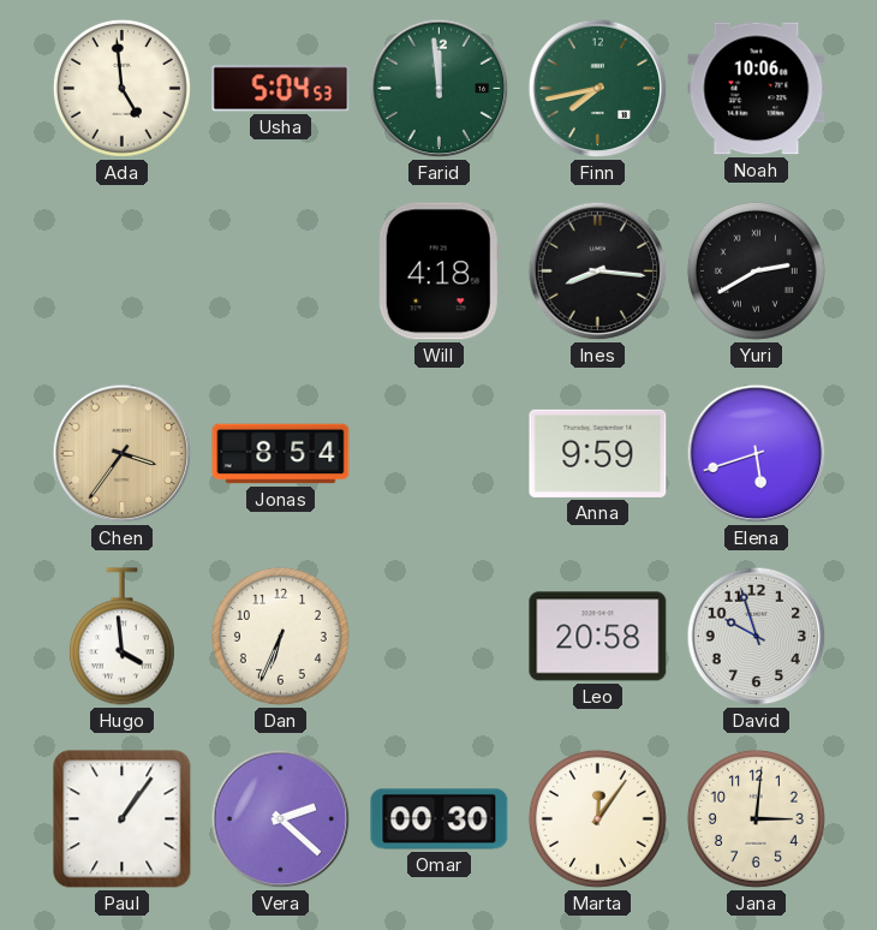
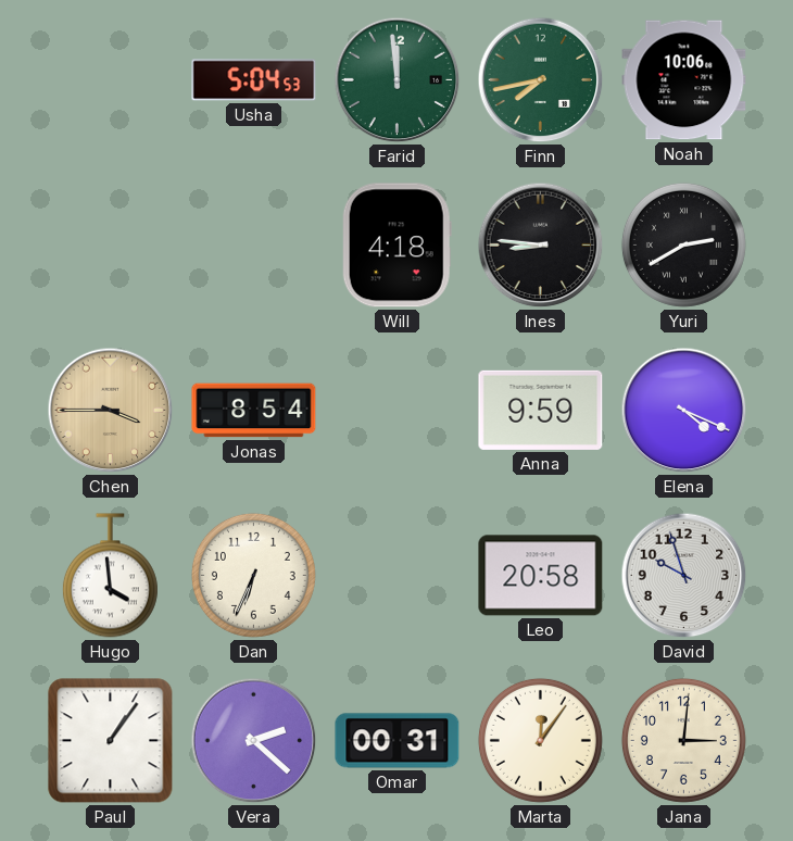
Ada: 4:59 -> none (121, 88)
Ines: 8:16 -> 8:46 (541, 246)
Chen: 3:36 -> 3:45 (111, 411)
Elena: 5:42 -> 4:19 (684, 411)
Omar: 00:30 -> 00:31 (398, 741)
